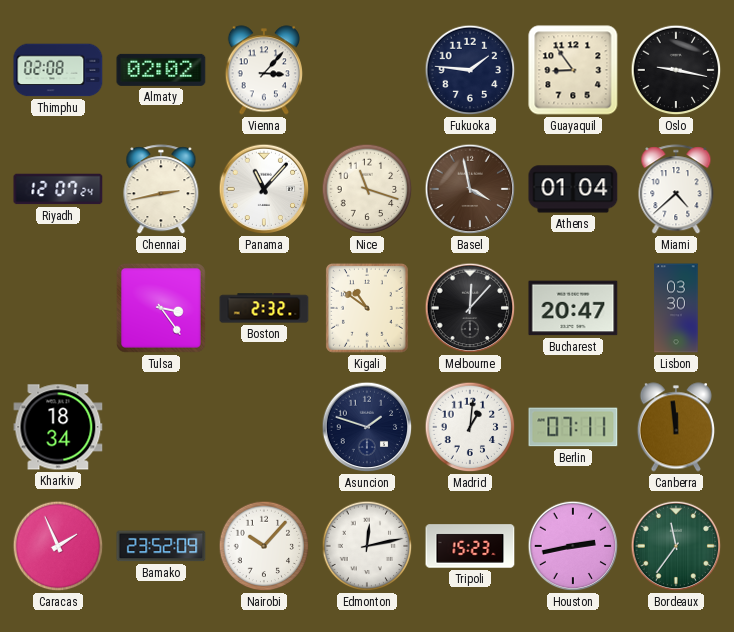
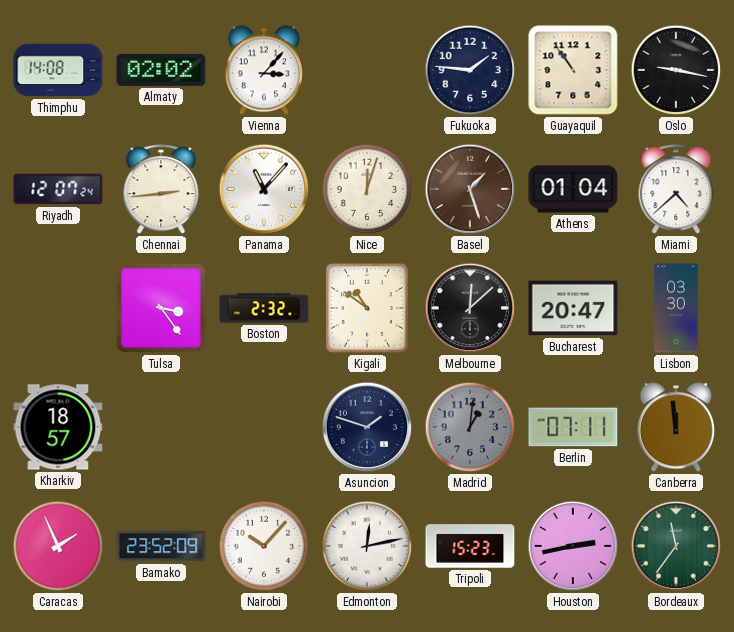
Thimphu: 02:08 -> 14:08 (58, 70)
Guayaquil: 8:54 -> 10:54 (573, 70)
Chennai: 2:43 -> 2:44 (161, 190)
Nice: 11:18 -> 12:03 (367, 189)
Basel: 3:58 -> 1:27 (470, 189)
Melbourne: 12:07 -> 12:08 (470, 308)
Kharkiv: 18:34 -> 18:57 (58, 427)
Madrid dial: white -> grey (470, 427)
